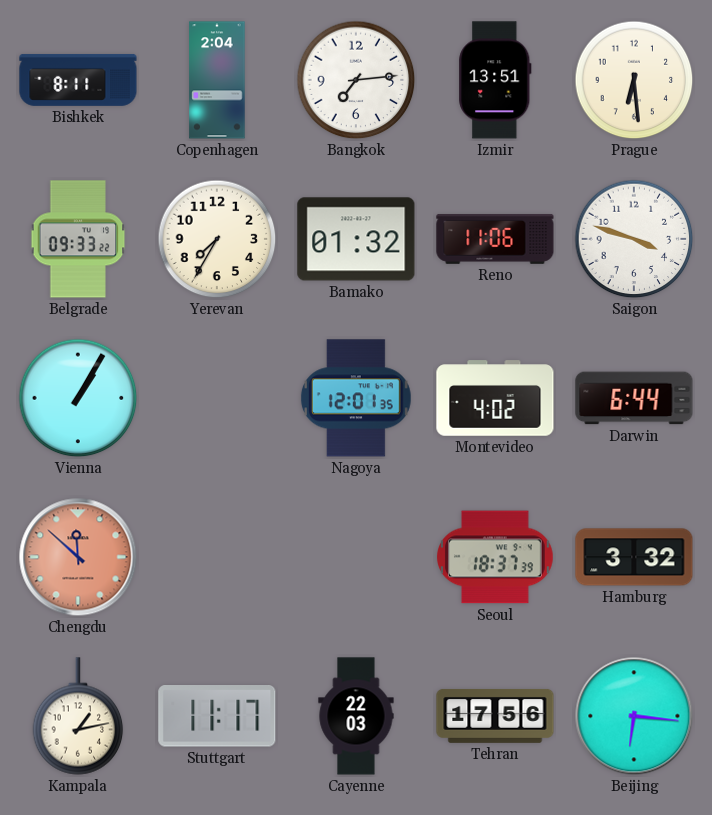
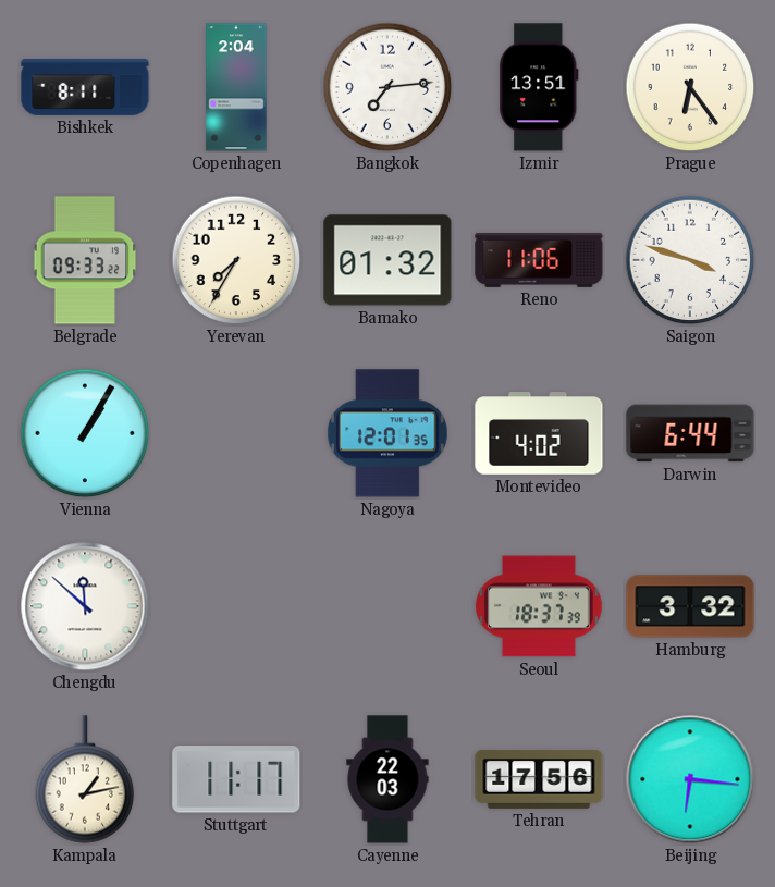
Prague: 6:29 -> 6:24 (690, 87)
Chengdu dial: salmon -> white (85, 606)
